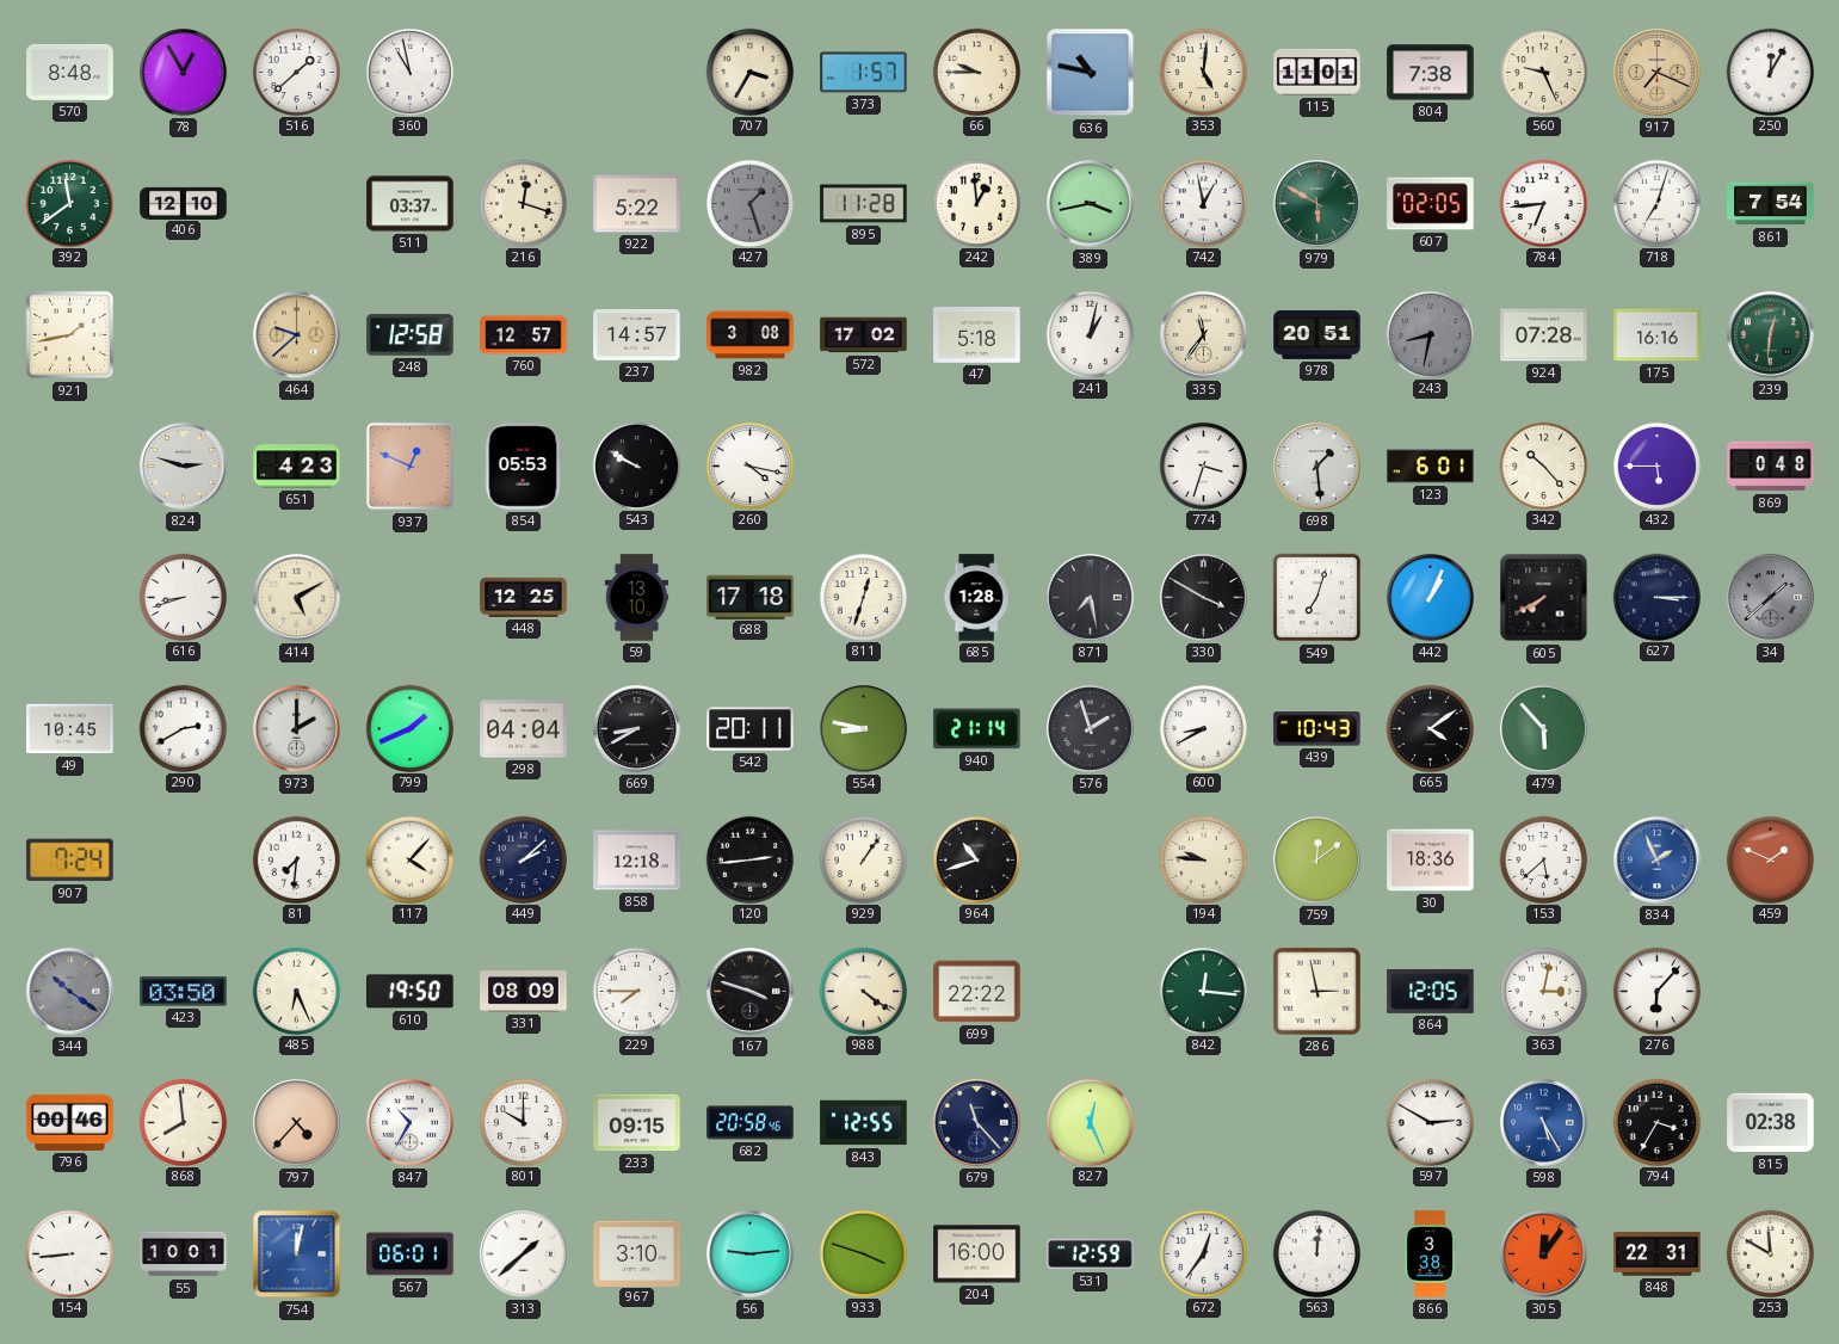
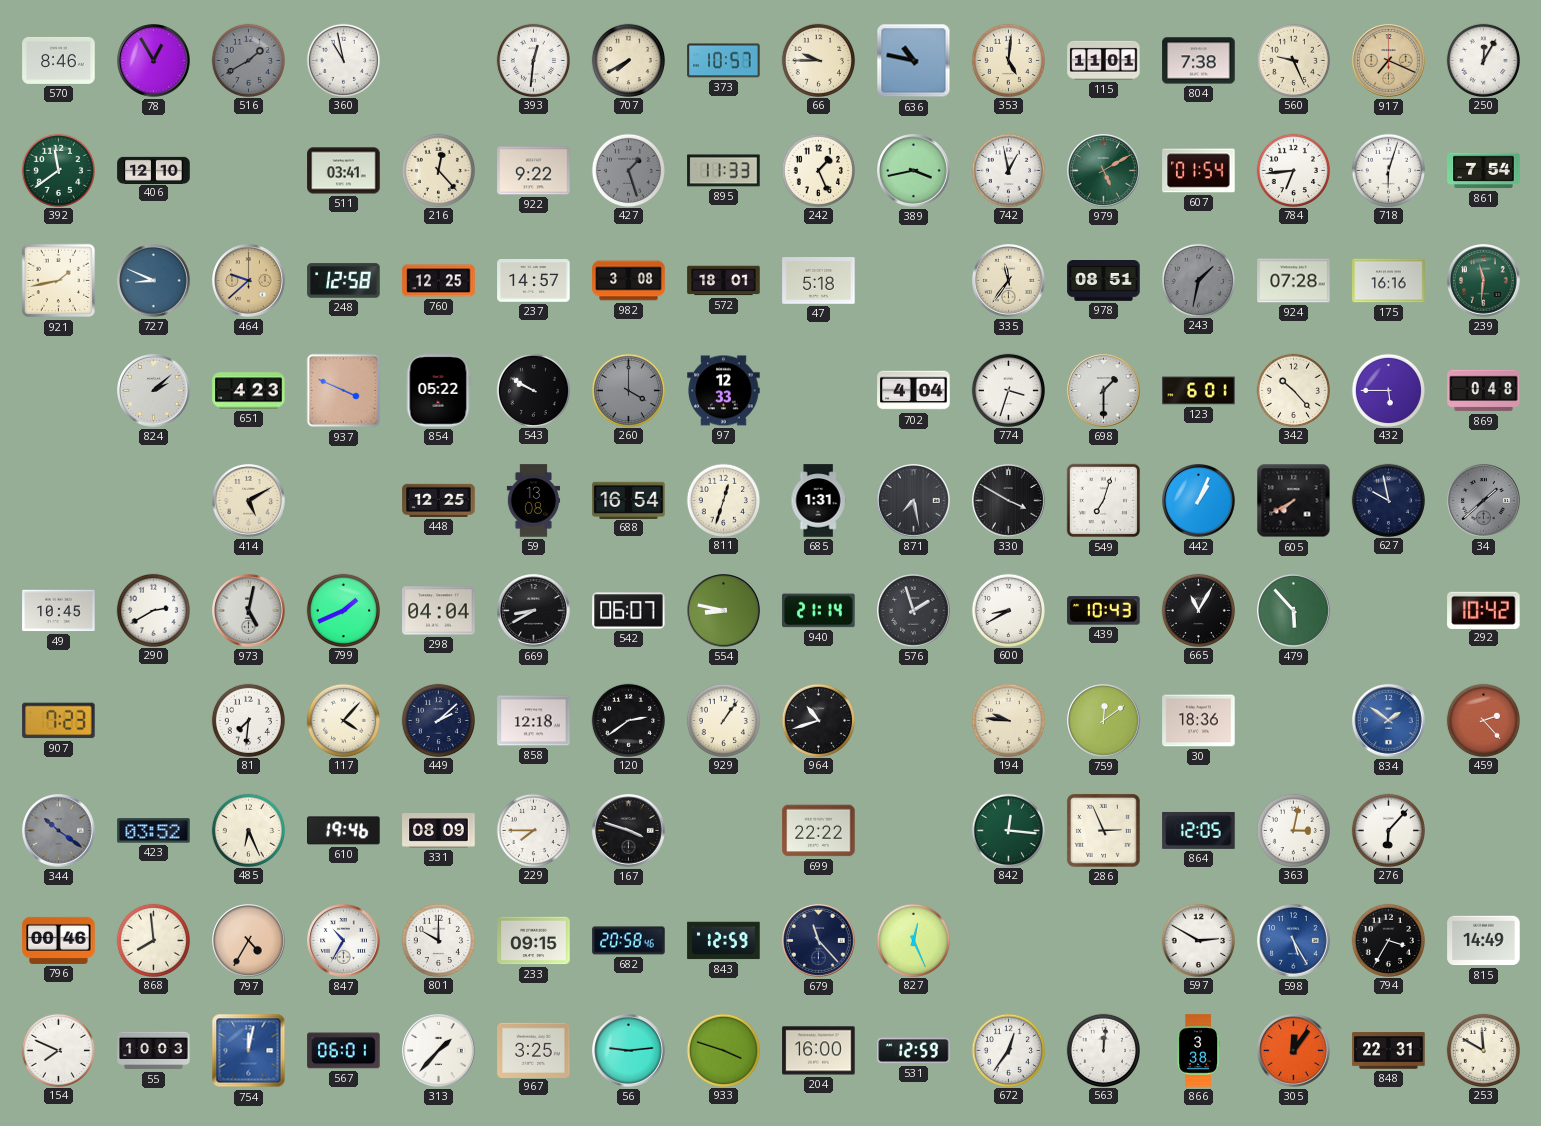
570: 8:48 -> 8:46 (59, 60)
516: 1:38 -> 1:40 (248, 60)
516 dial: white -> grey (248, 60)
393: none -> 12:31 (533, 60)
707: 3:35 -> 7:40 (628, 60)
373: 1:57 -> 10:57 (724, 61)
511: 03:37 -> 03:41 (344, 171)
216: 12:18 -> 12:23 (438, 170)
922: 5:22 -> 9:22 (534, 171)
895: 11:28 -> 11:33 (724, 171)
242: 12:59 -> 1:26 (818, 170)
979: 5:50 -> 5:10 (1104, 171)
607: 02:05 -> 01:54 (1199, 171)
718: 7:03 -> 6:03 (1388, 170)
727: none -> 8:49 (154, 281)
760: 12:57 -> 12:25 (439, 281)
572: 17:02 -> 18:01 (724, 281)
241: 1:02 -> none (1090, 334)
978: 20:51 -> 08:51 (1104, 281)
243: 8:32 -> 1:32 (1198, 280)
239: 12:31 -> 11:31 (1484, 281)
824: 2:48 -> 2:08 (154, 391)
937: 12:49 -> 3:49 (344, 391)
854: 05:53 -> 05:22 (438, 391)
260: 4:17 -> 4:00 (628, 390)
260 dial: white -> grey (628, 390)
97: none -> 12:33 (724, 391)
702: none -> 4:04 (914, 391)
698: 1:29 -> 1:30 (1104, 391)
616: 8:42 -> none (183, 597)
59: 13:10 -> 13:08 (534, 501)
688: 17:18 -> 16:54 (629, 500)
685: 1:28 -> 1:31 (818, 501)
627: 3:15 -> 9:58 (1388, 500)
973: 2:00 -> 5:02 (249, 611)
542: 20:11 -> 06:07 (629, 611)
665: 4:09 -> 11:05 (1198, 610)
292: none -> 10:42 (1484, 610)
907: 7:24 -> 7:23 (59, 721)
120: 2:44 -> 2:39 (628, 720)
153: 5:38 -> none (1543, 859)
834: 1:56 -> 1:51 (1389, 721)
459: 1:49 -> 2:23 (1483, 720)
423: 03:50 -> 03:52 (154, 831)
610: 19:50 -> 19:46 (344, 831)
988: 4:21 -> none (863, 991)
286: 2:58 -> 2:56 (1103, 830)
797: 4:37 -> 4:35 (249, 941)
843: 12:55 -> 12:59 (724, 941)
815: 02:38 -> 14:49 (1484, 941)
154: 8:44 -> 7:49 (58, 1050)
55: 10:01 -> 10:03 (154, 1051)
313: 1:38 -> 1:37 (439, 1051)
967: 3:10 -> 3:25 (534, 1050)
